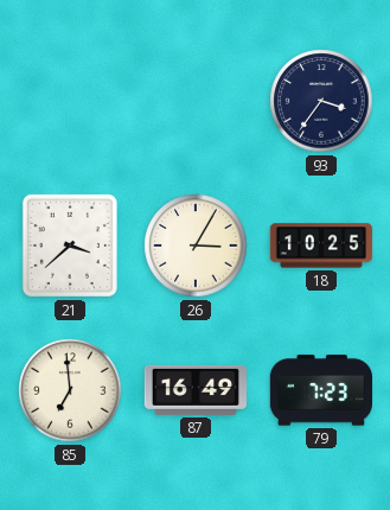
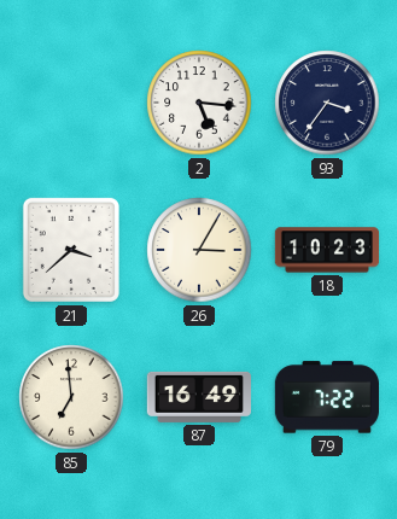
2: none -> 5:16 (199, 103)
18: 10:25 -> 10:23 (327, 250)
79: 7:23 -> 7:22 (326, 397)
